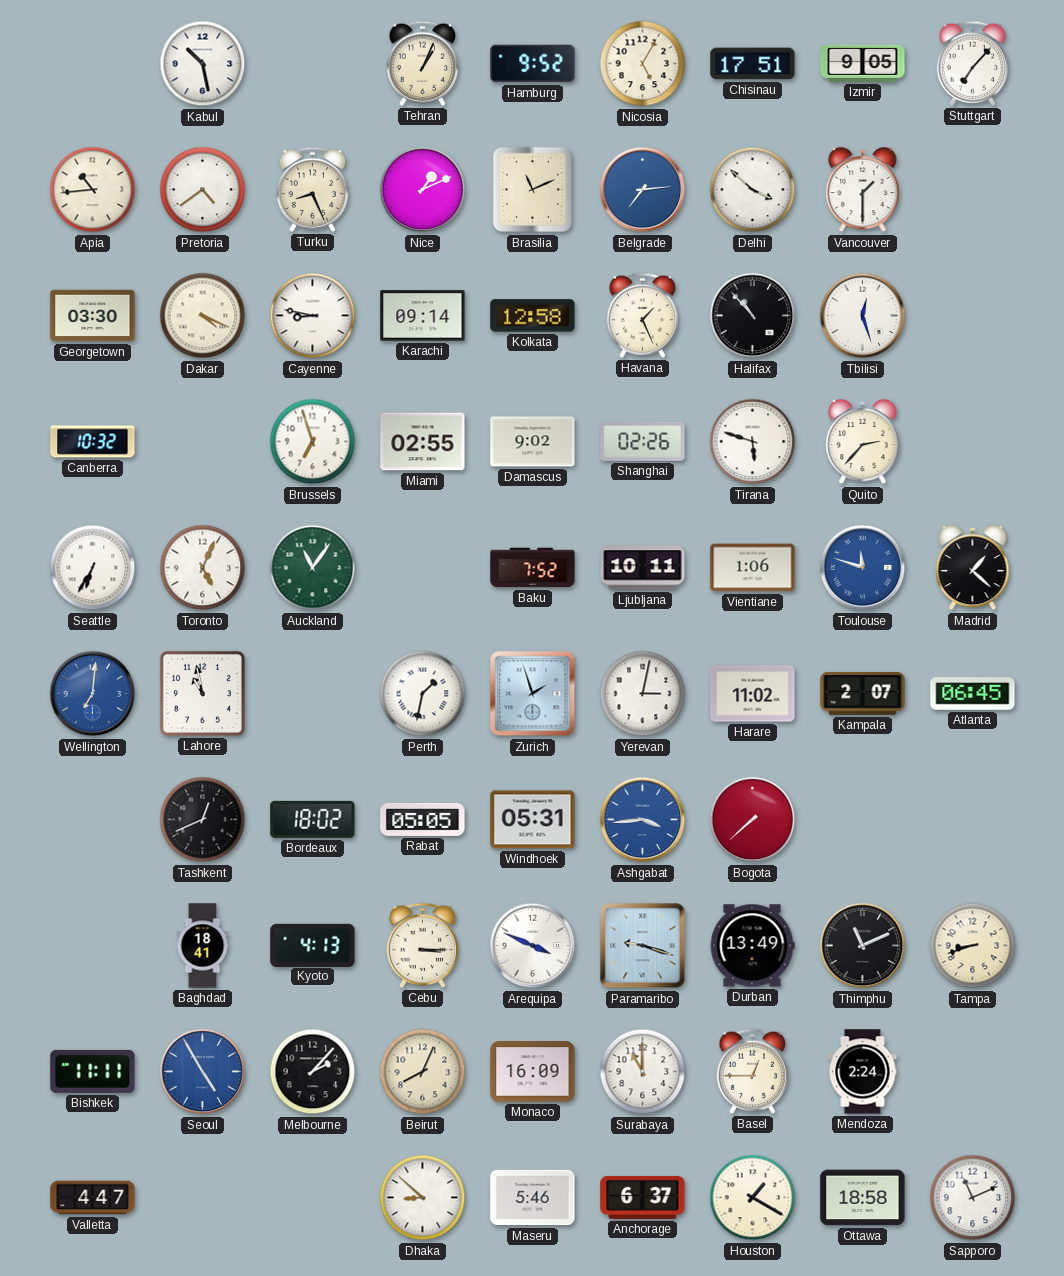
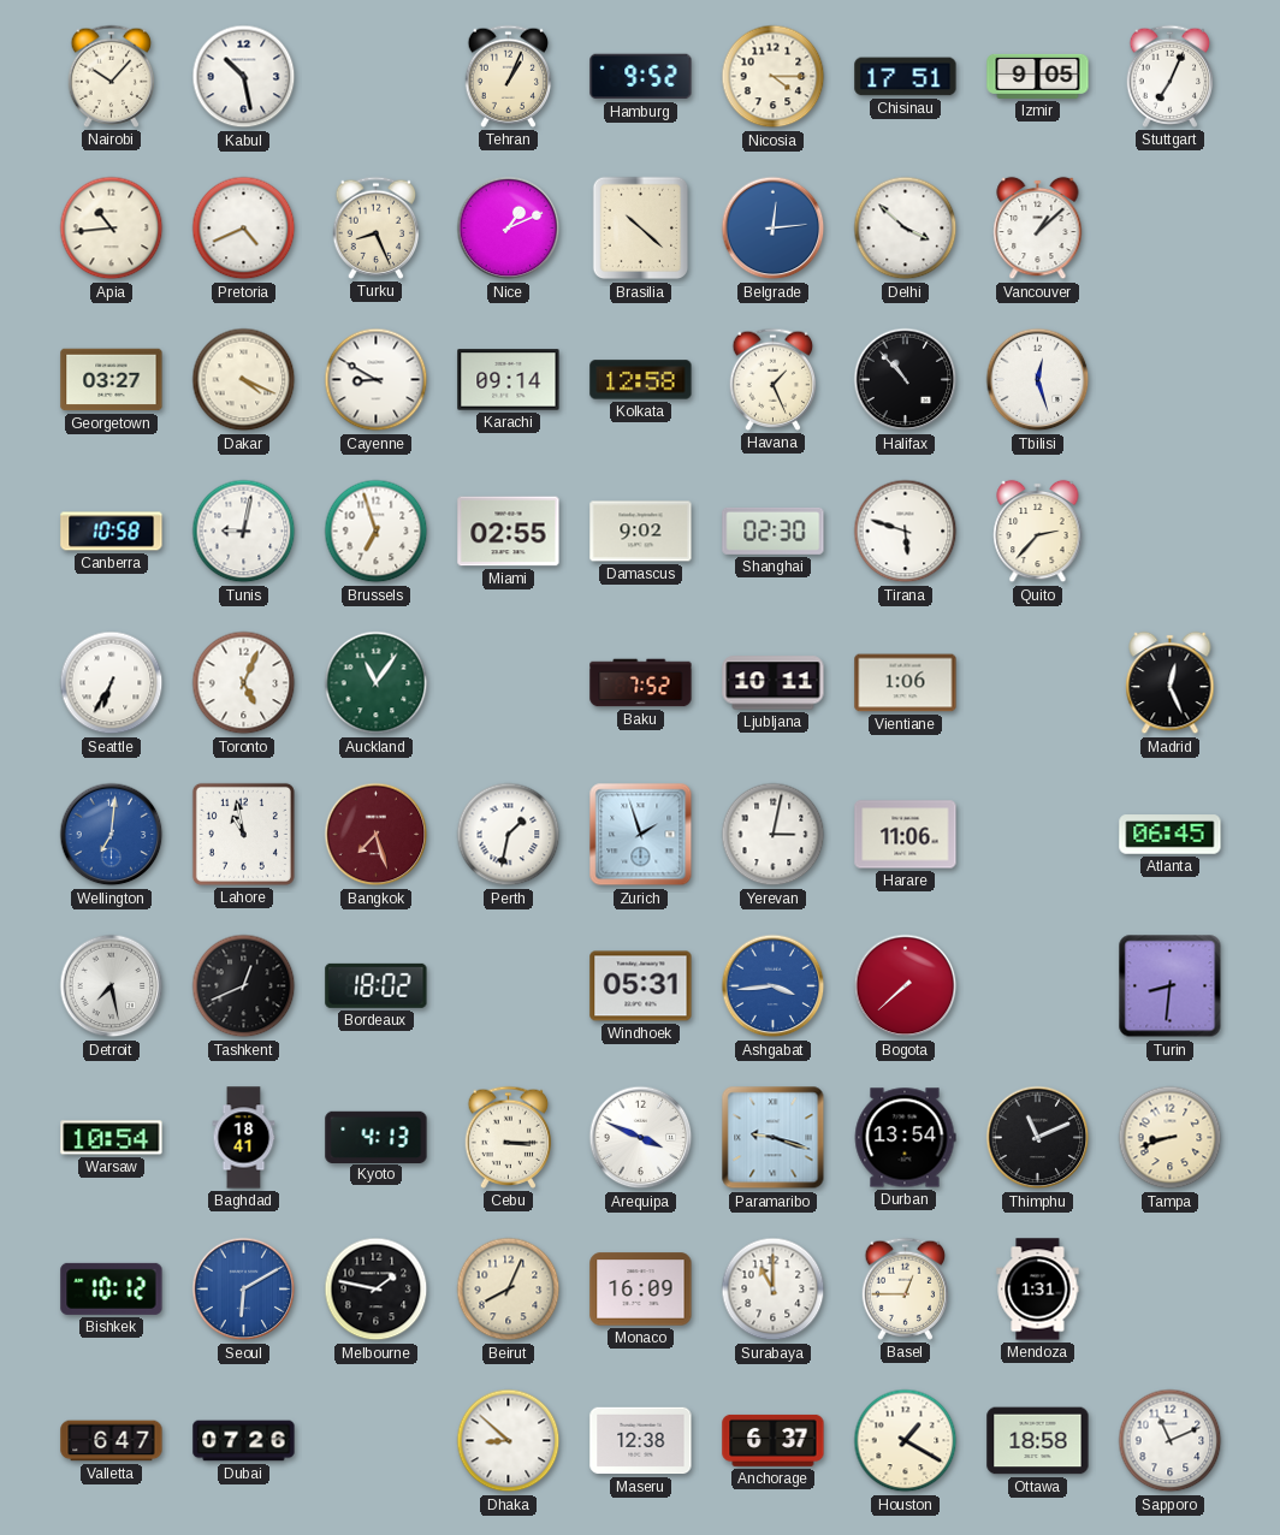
Nairobi: none -> 10:07 (112, 76)
Nicosia: 5:05 -> 4:15 (774, 77)
Stuttgart: 7:07 -> 7:04 (1171, 76)
Pretoria: 4:39 -> 4:41 (244, 229)
Brasilia: 11:11 -> 10:22 (641, 229)
Belgrade: 7:14 -> 12:14 (774, 229)
Vancouver: 1:30 -> 1:08 (1038, 229)
Georgetown: 03:30 -> 03:27 (112, 380)
Cayenne: 8:47 -> 8:50 (377, 380)
Canberra: 10:32 -> 10:58 (112, 532)
Tunis: none -> 9:02 (244, 532)
Shanghai: 02:26 -> 02:30 (774, 531)
Toulouse: 11:48 -> none (863, 568)
Madrid: 1:22 -> 12:26 (1171, 683)
Bangkok: none -> 7:27 (377, 835)
Harare: 11:02 -> 11:06 (906, 835)
Kampala: 2:07 -> none (863, 693)
Detroit: none -> 7:28 (112, 986)
Rabat: 05:05 -> none (423, 819)
Turin: none -> 8:31 (1171, 986)
Warsaw: none -> 10:54 (112, 1138)
Durban: 13:49 -> 13:54 (905, 1138)
Bishkek: 11:11 -> 10:12 (112, 1288)
Seoul: 4:55 -> 6:10 (244, 1290)
Melbourne: 2:07 -> 1:47 (377, 1290)
Mendoza: 2:24 -> 1:31 (1038, 1290)
Valletta: 4:47 -> 6:47 (112, 1441)
Dubai: none -> 07:26 (244, 1441)
Maseru: 5:46 -> 12:38 (641, 1441)
